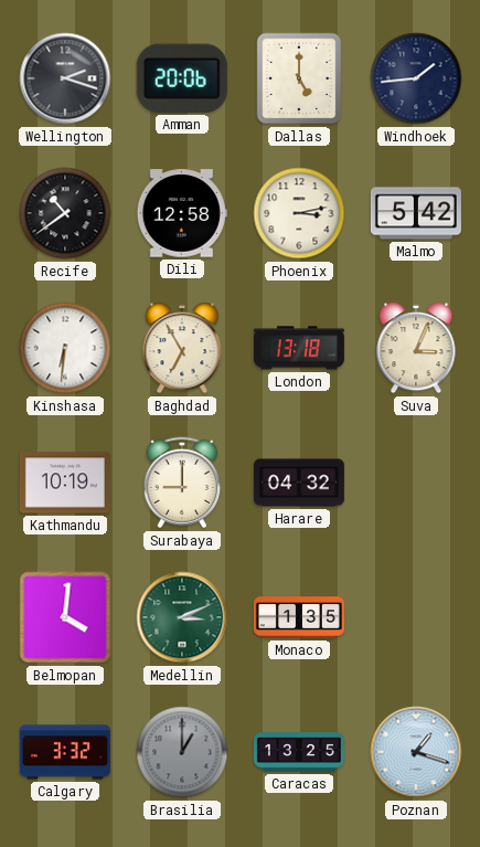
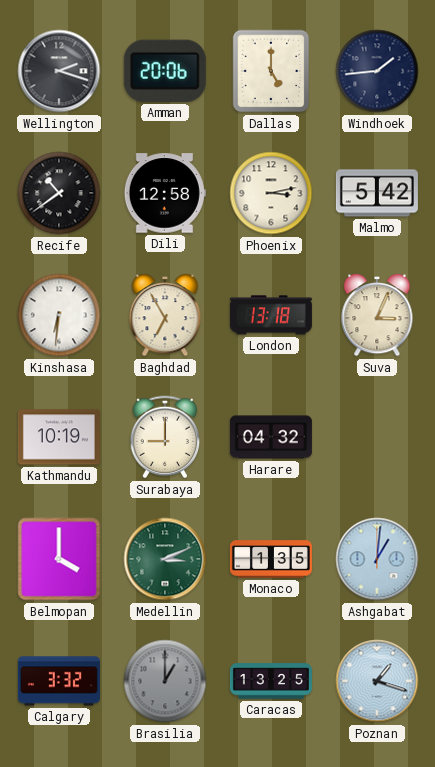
Belmopan: 4:01 -> 4:00 (59, 559)
Ashgabat: none -> 1:01 (377, 559)
